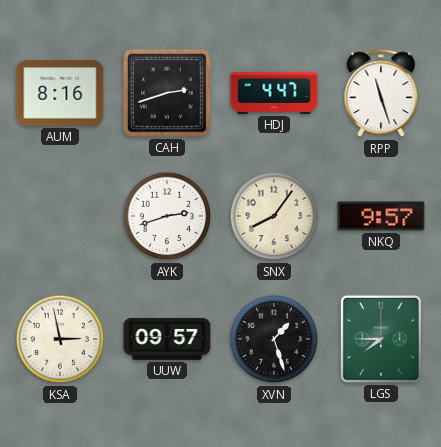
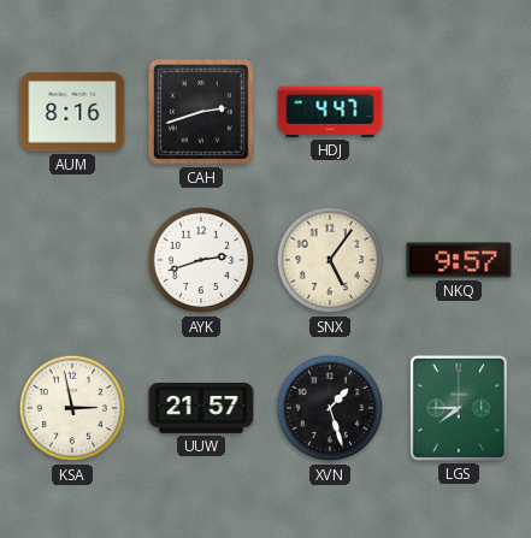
RPP: 11:27 -> none (381, 94)
SNX: 8:06 -> 5:06 (330, 260)
UUW: 09:57 -> 21:57 (201, 409)
